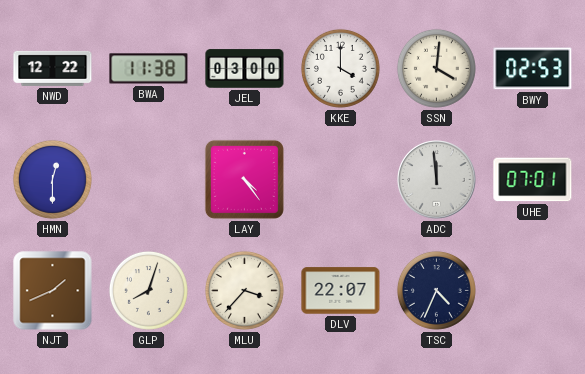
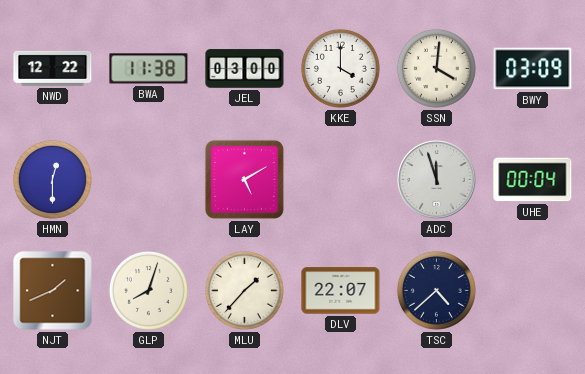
BWY: 02:53 -> 03:09 (533, 69)
LAY: 4:24 -> 5:10 (244, 179)
ADC: 11:59 -> 11:57 (437, 180)
UHE: 07:01 -> 00:04 (533, 180)
MLU: 3:37 -> 1:37 (244, 290)
TSC: 4:34 -> 4:38 (436, 290)
